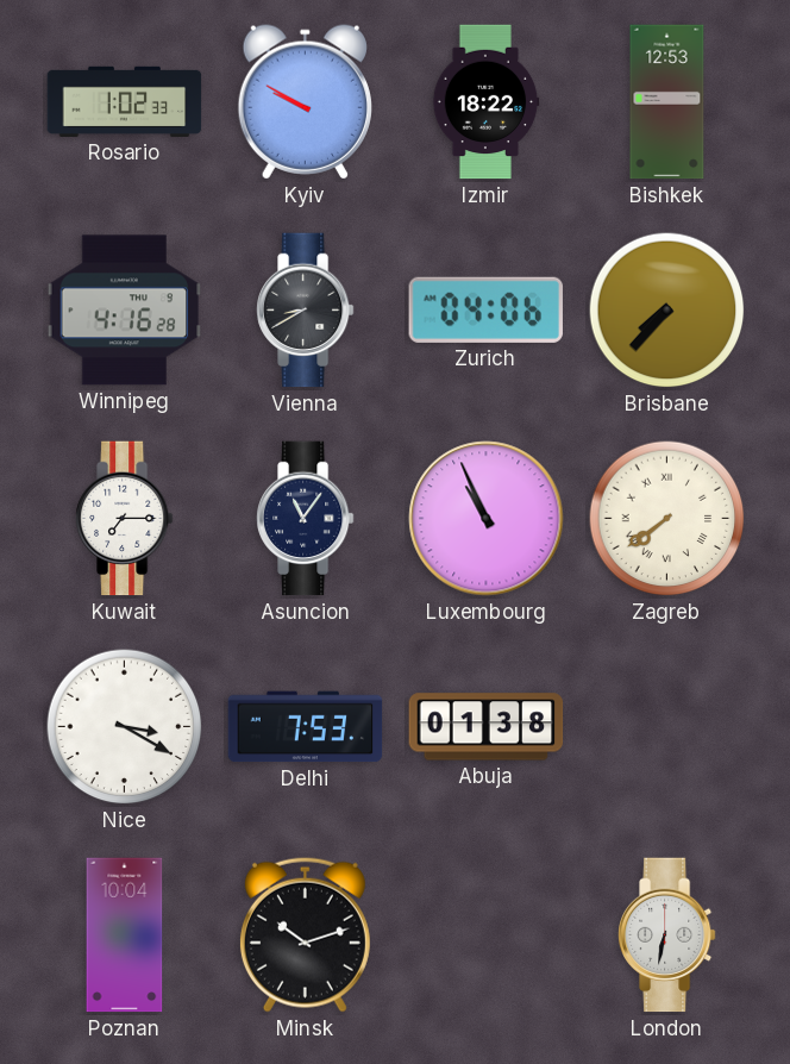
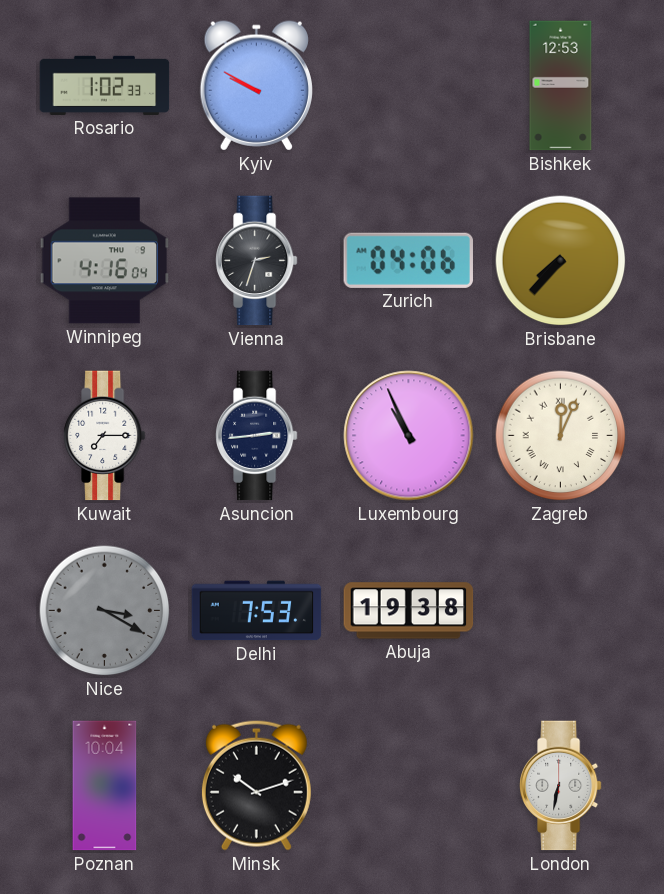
Izmir: 18:22 -> none (485, 102)
Winnipeg: 4:16:28 -> 4:16:04 (105, 261)
Vienna: 8:40 -> 2:33 (256, 261)
Asuncion: 11:06 -> 2:44 (256, 436)
Zagreb: 7:39 -> 12:04 (561, 436)
Nice dial: white -> grey (105, 611)
Abuja: 01:38 -> 19:38 (409, 611)
